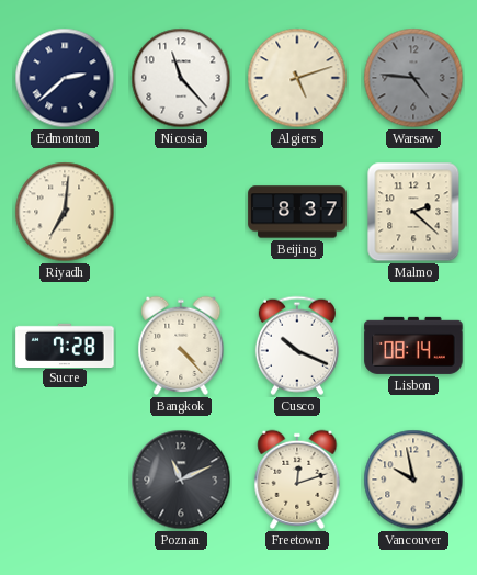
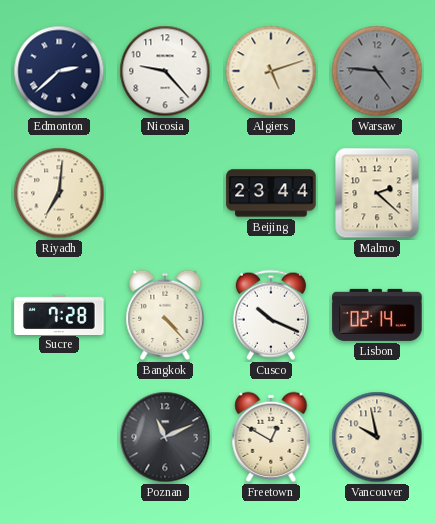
Nicosia: 11:23 -> 9:23 (165, 71)
Beijing: 8:37 -> 23:44 (271, 193)
Lisbon: 08:14 -> 02:14 (377, 315)
Freetown: 12:12 -> 12:50 (271, 437)
